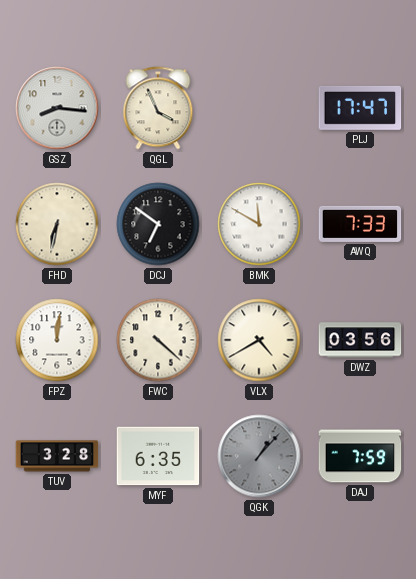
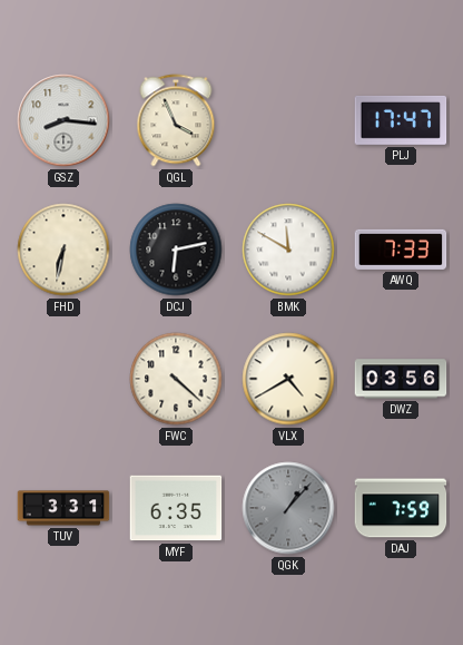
DCJ: 6:51 -> 6:13 (176, 250)
FPZ: 12:01 -> none (57, 340)
TUV: 3:28 -> 3:31 (63, 508)
